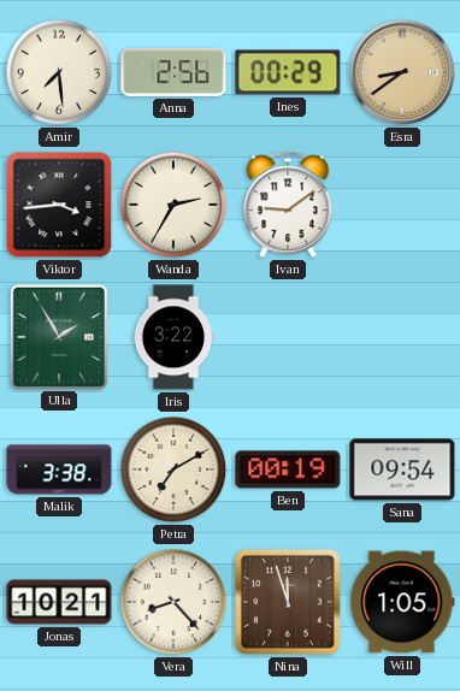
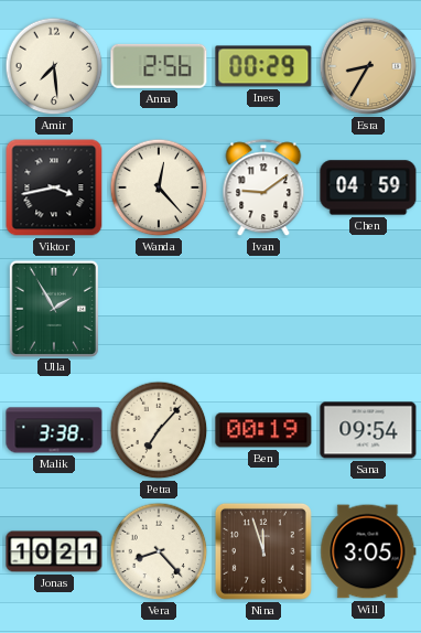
Esra: 8:39 -> 8:35 (368, 66)
Viktor: 3:44 -> 3:43 (54, 187)
Wanda: 2:35 -> 12:23 (159, 187)
Chen: none -> 04:59 (368, 187)
Iris: 3:22 -> none (172, 337)
Petra: 7:10 -> 7:07 (159, 430)
Will: 1:05 -> 3:05 (368, 551)
